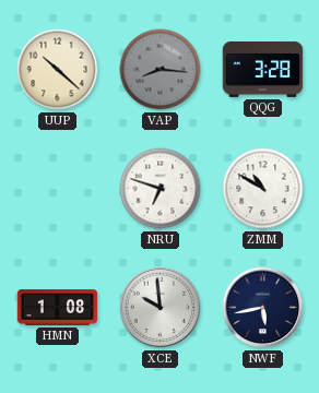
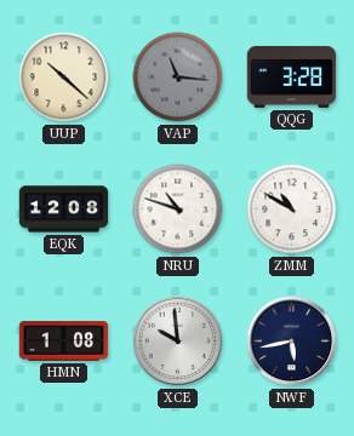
VAP: 8:16 -> 11:16 (178, 78)
EQK: none -> 12:08 (64, 210)
NRU: 6:48 -> 10:48 (178, 210)
